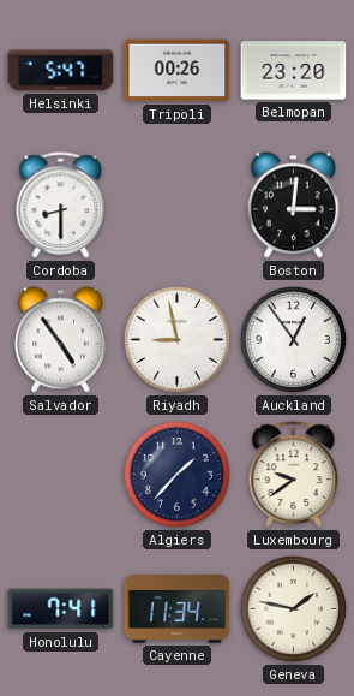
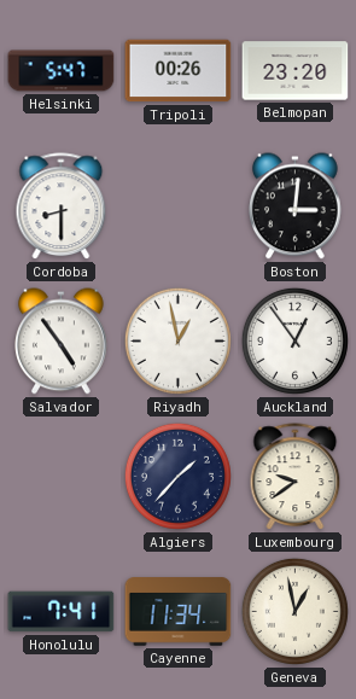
Riyadh: 8:58 -> 12:58 (177, 340)
Geneva: 1:47 -> 12:58 (294, 611)
